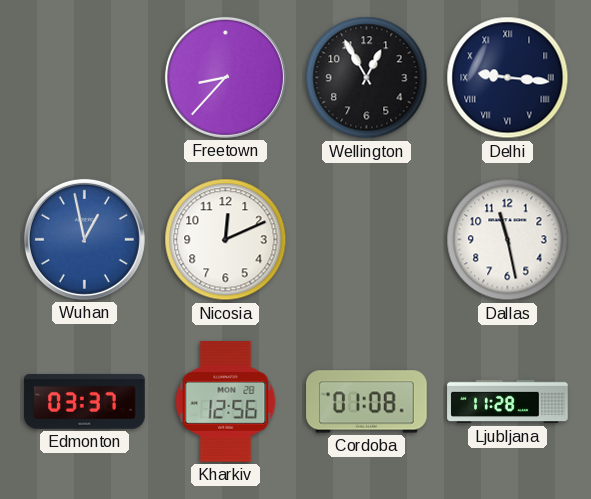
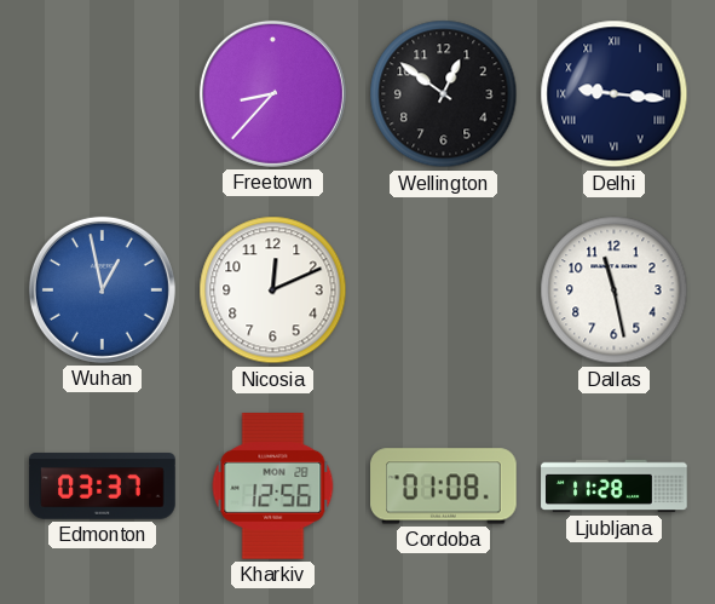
Wellington: 12:55 -> 12:51 (444, 94)
